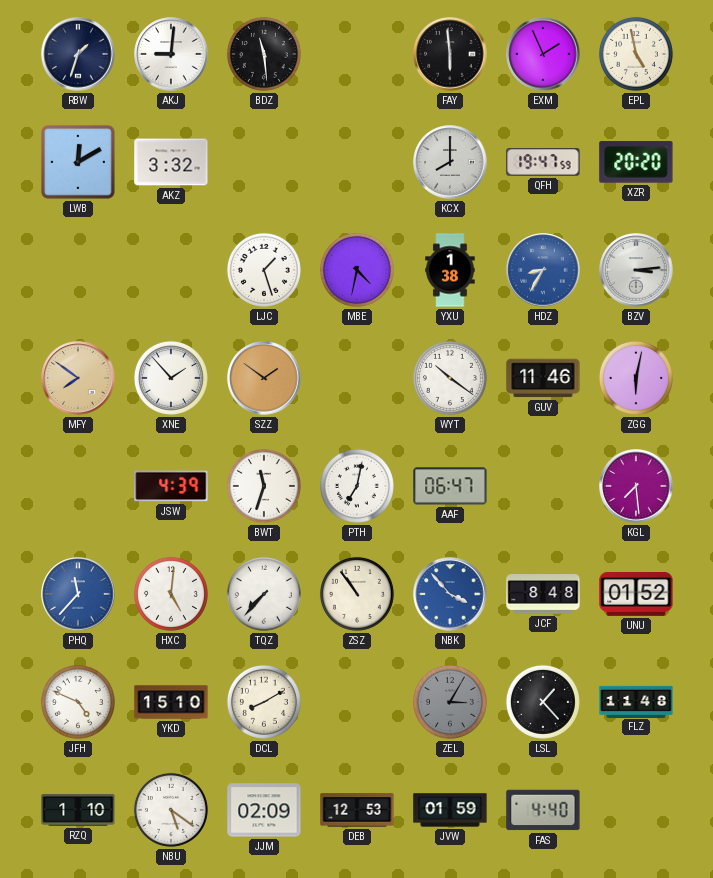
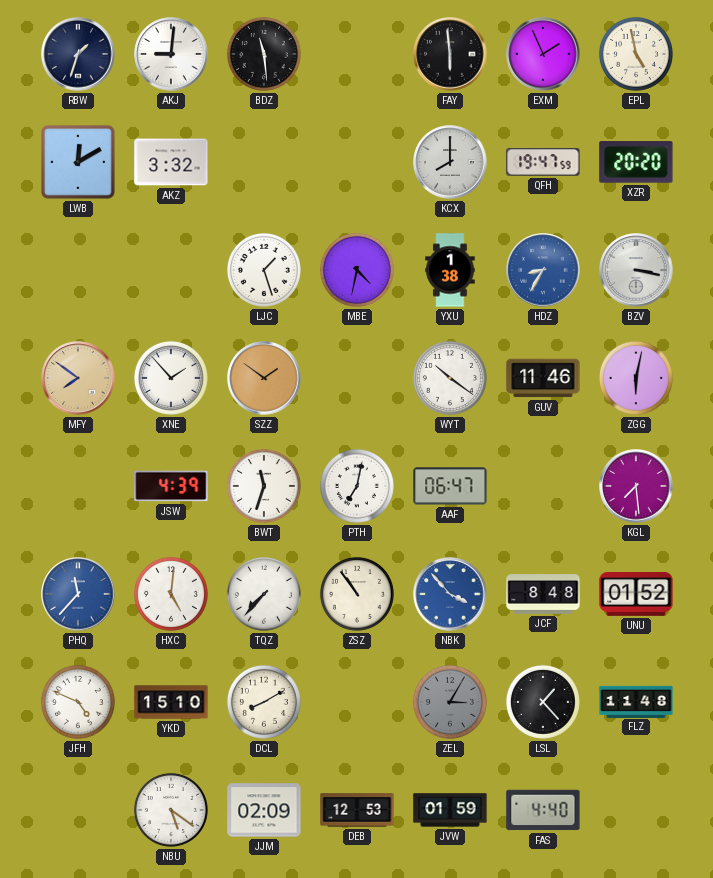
BZV: 3:14 -> 3:17 (636, 270)
RZQ: 1:10 -> none (78, 810)
